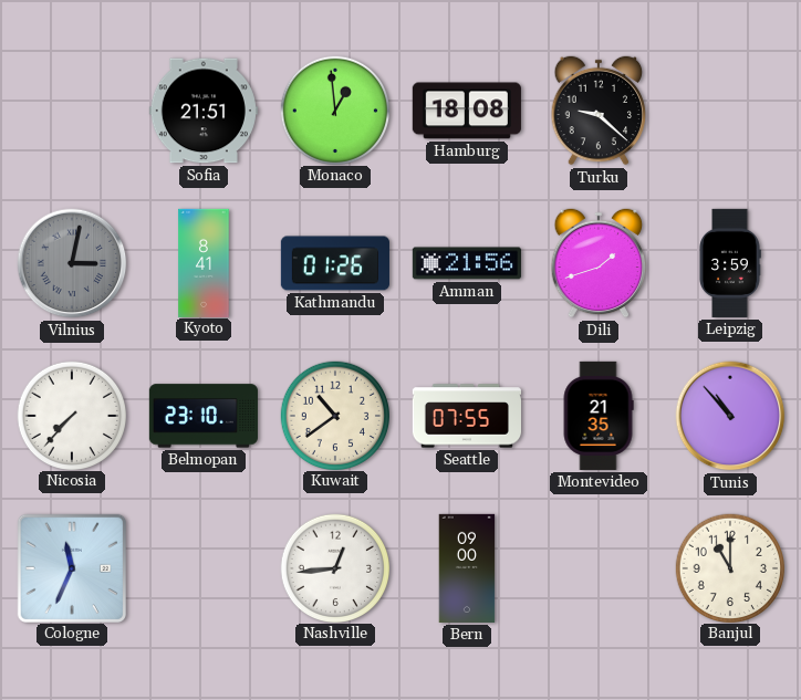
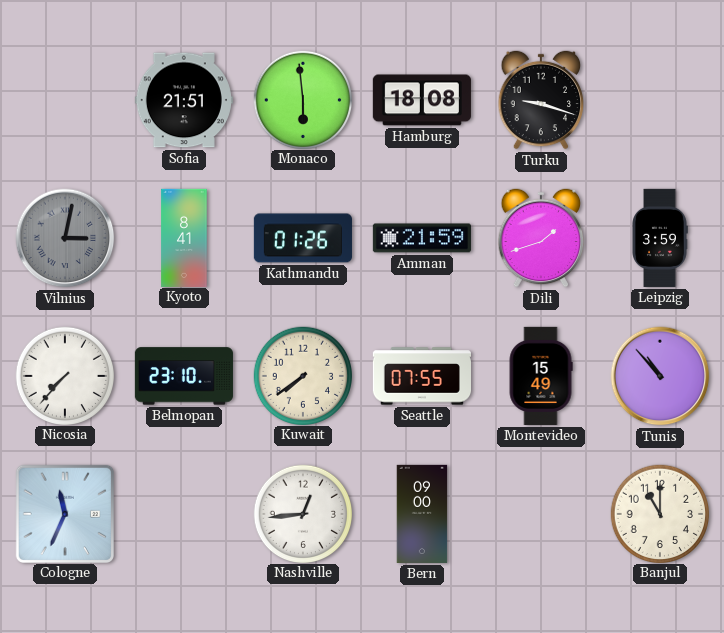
Monaco: 12:59 -> 5:59 (302, 99)
Turku: 9:22 -> 9:18 (541, 100)
Amman: 21:56 -> 21:59 (422, 238)
Kuwait: 10:39 -> 7:39 (302, 375)
Montevideo: 21:35 -> 15:49 (541, 376)
